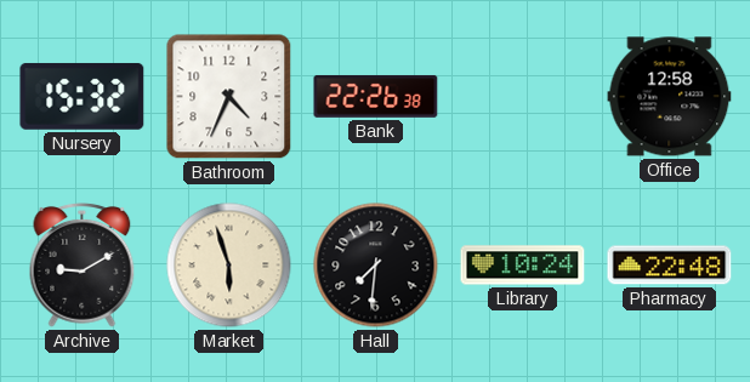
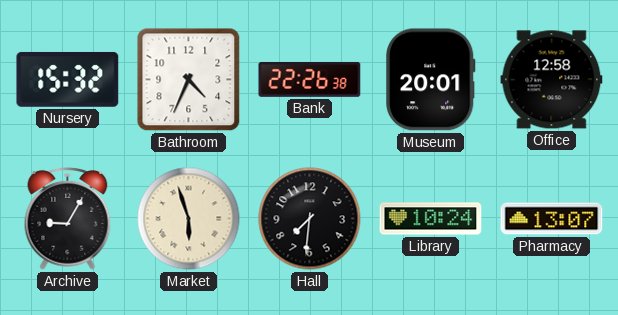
Museum: none -> 20:01 (431, 80)
Archive: 9:10 -> 9:05 (68, 219)
Pharmacy: 22:48 -> 13:07 (552, 219)
